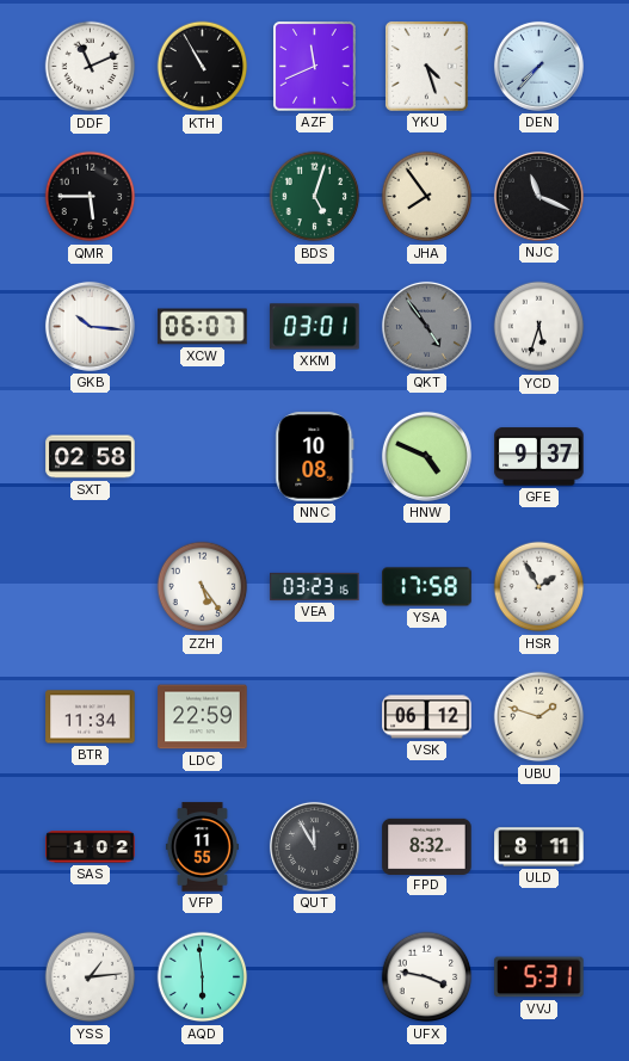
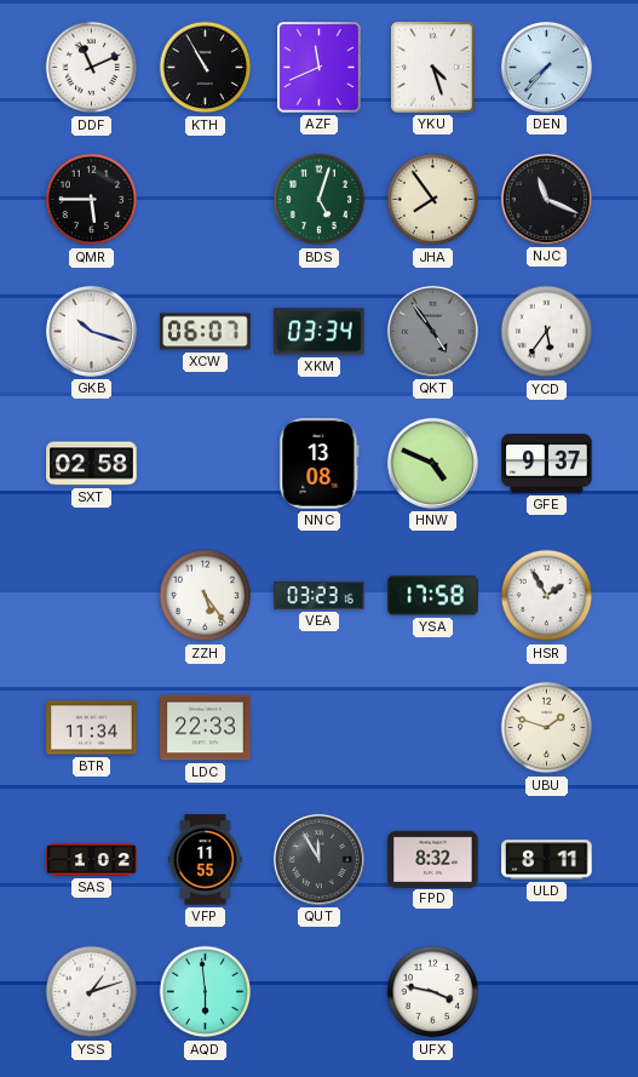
GKB: 10:16 -> 10:18 (91, 331)
XKM: 03:01 -> 03:34 (320, 332)
YCD: 5:33 -> 5:36 (547, 332)
NNC: 10:08 -> 13:08 (320, 464)
LDC: 22:59 -> 22:33 (206, 728)
VSK: 06:12 -> none (427, 717)
YSS: 1:14 -> 1:12 (92, 992)
VVJ: 5:31 -> none (539, 977)
